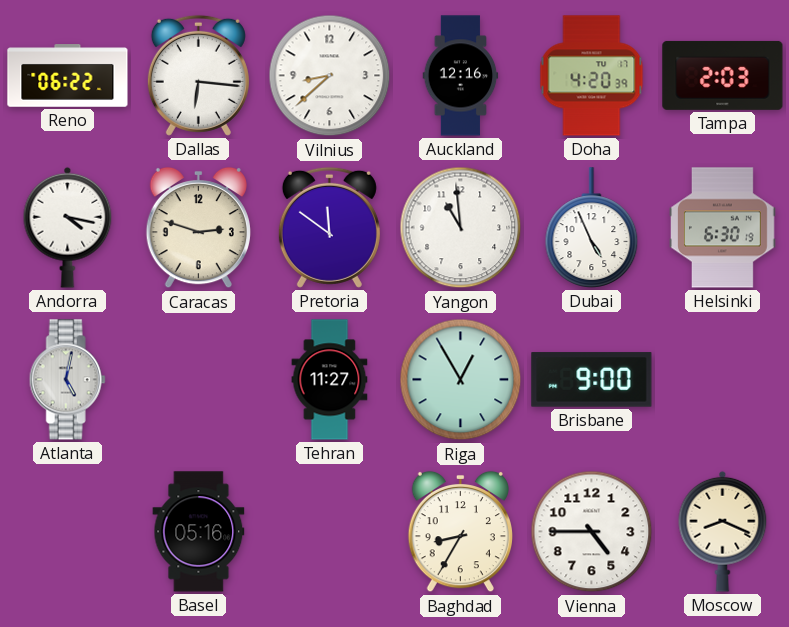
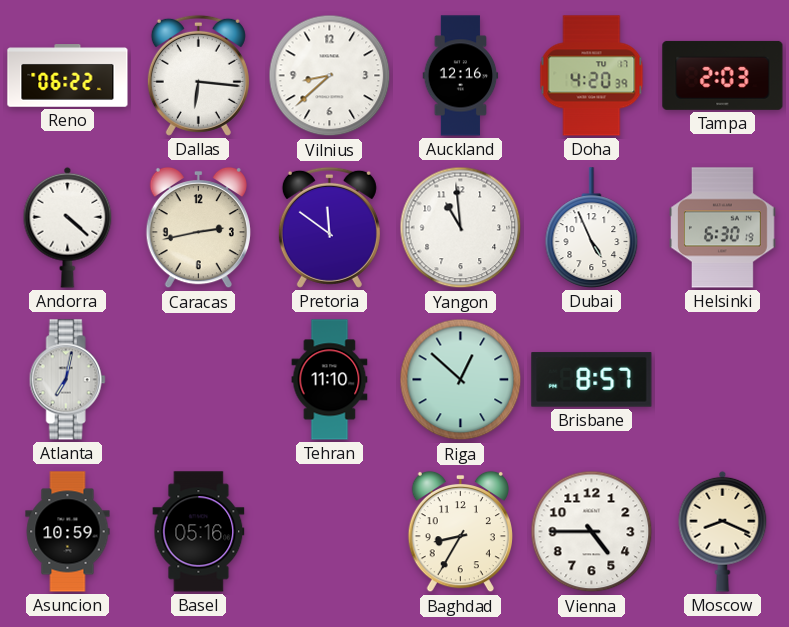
Andorra: 4:17 -> 4:22 (68, 227)
Caracas: 2:48 -> 2:43 (198, 228)
Atlanta: 5:02 -> 7:02 (67, 380)
Tehran: 11:27 -> 11:10 (330, 380)
Riga: 12:55 -> 12:52 (461, 380)
Brisbane: 9:00 -> 8:57 (592, 380)
Asuncion: none -> 10:59 (68, 532)
